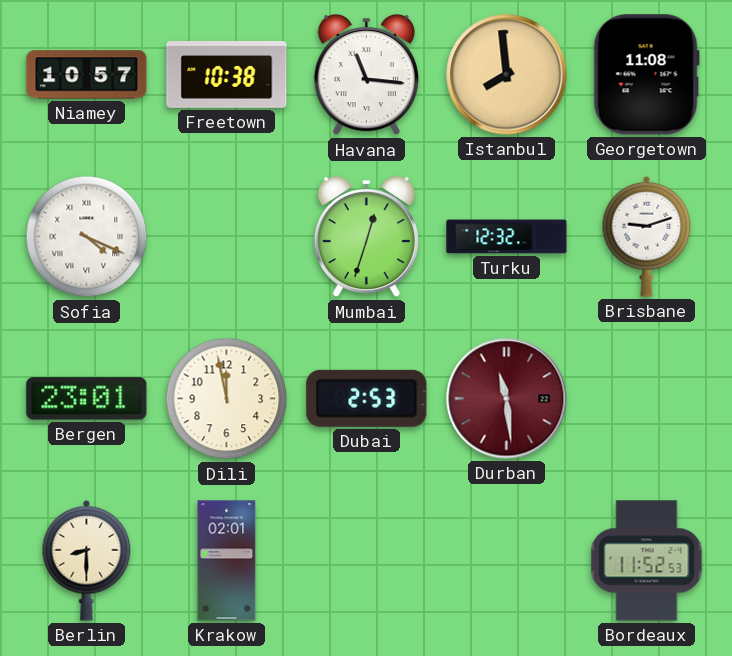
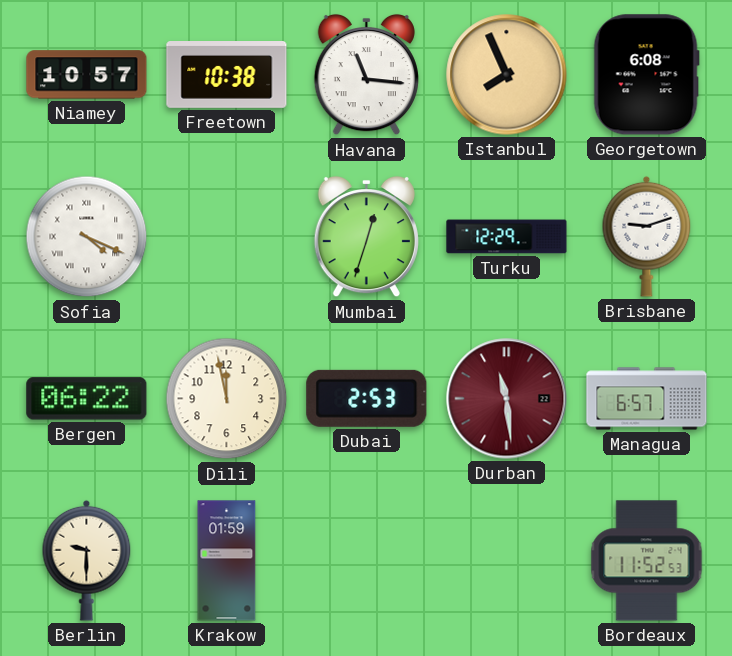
Istanbul: 7:59 -> 7:56 (507, 75)
Georgetown: 11:08 -> 6:08 (646, 75)
Turku: 12:32 -> 12:29 (507, 237)
Bergen: 23:01 -> 06:22 (87, 399)
Managua: none -> 6:57 (647, 399)
Berlin: 8:30 -> 9:30 (87, 560)
Krakow: 02:01 -> 01:59 (227, 561)
